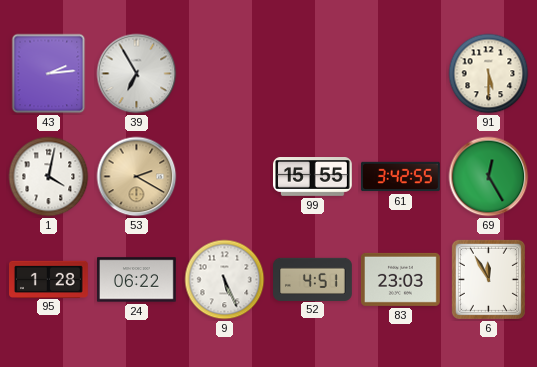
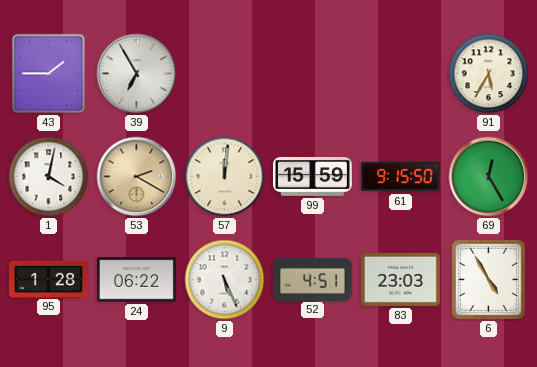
43: 2:14 -> 1:45 (49, 74)
91: 5:30 -> 5:35 (489, 74)
57: none -> 12:01 (225, 177)
99: 15:55 -> 15:59 (313, 177)
61: 3:42 -> 9:15 (401, 177)
6: 11:55 -> 4:55 (488, 279)
